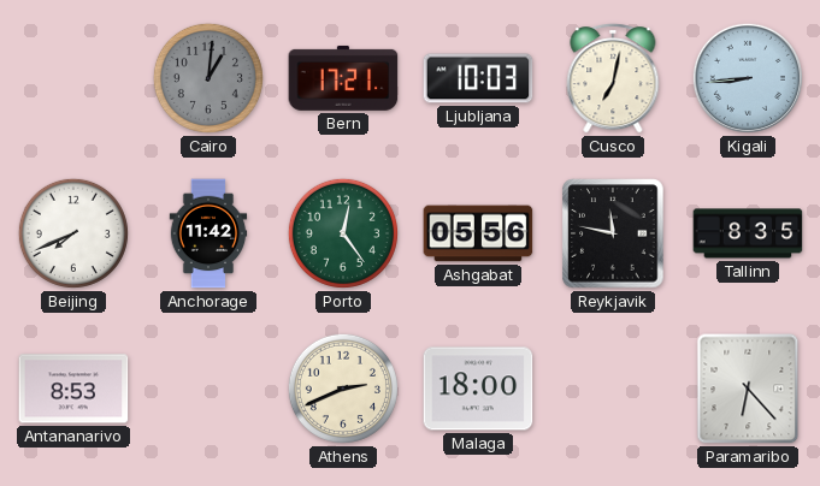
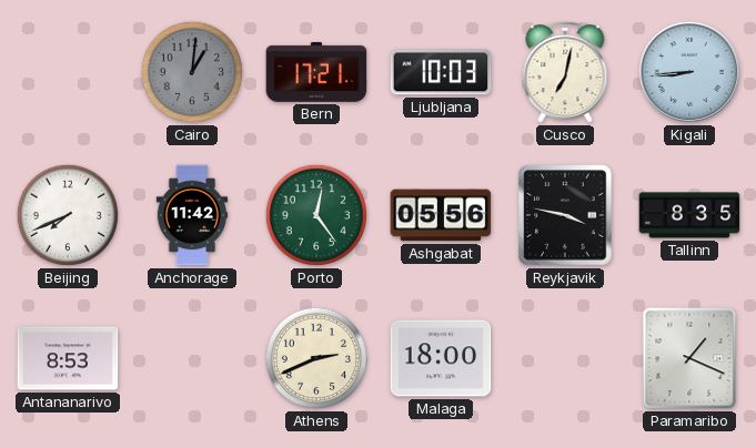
Reykjavik: 11:47 -> 3:47 (565, 215)
Paramaribo: 6:23 -> 1:19 (689, 358)
